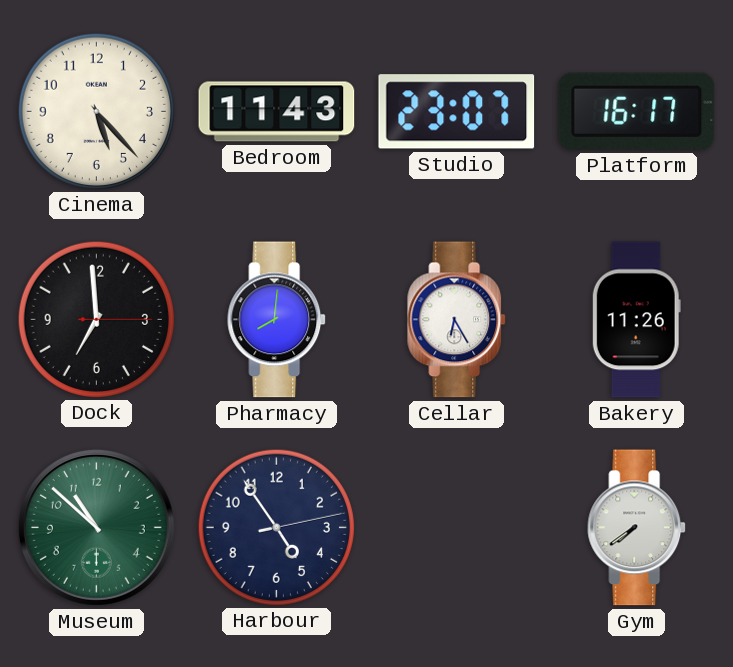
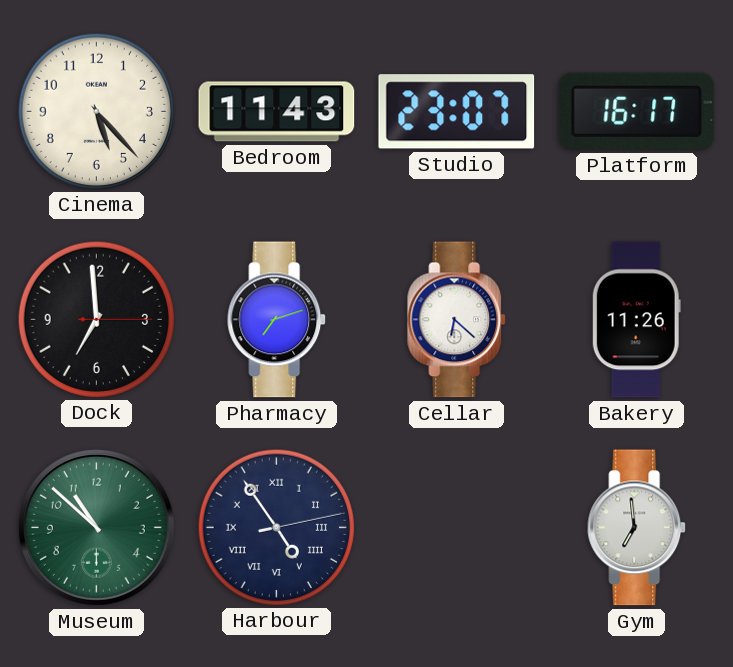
Pharmacy: 8:01 -> 7:12 (277, 320)
Cellar: 6:25 -> 6:22 (457, 320)
Harbour numerals: Arabic -> Roman (276, 527)
Gym: 7:39 -> 6:59 (637, 528)
